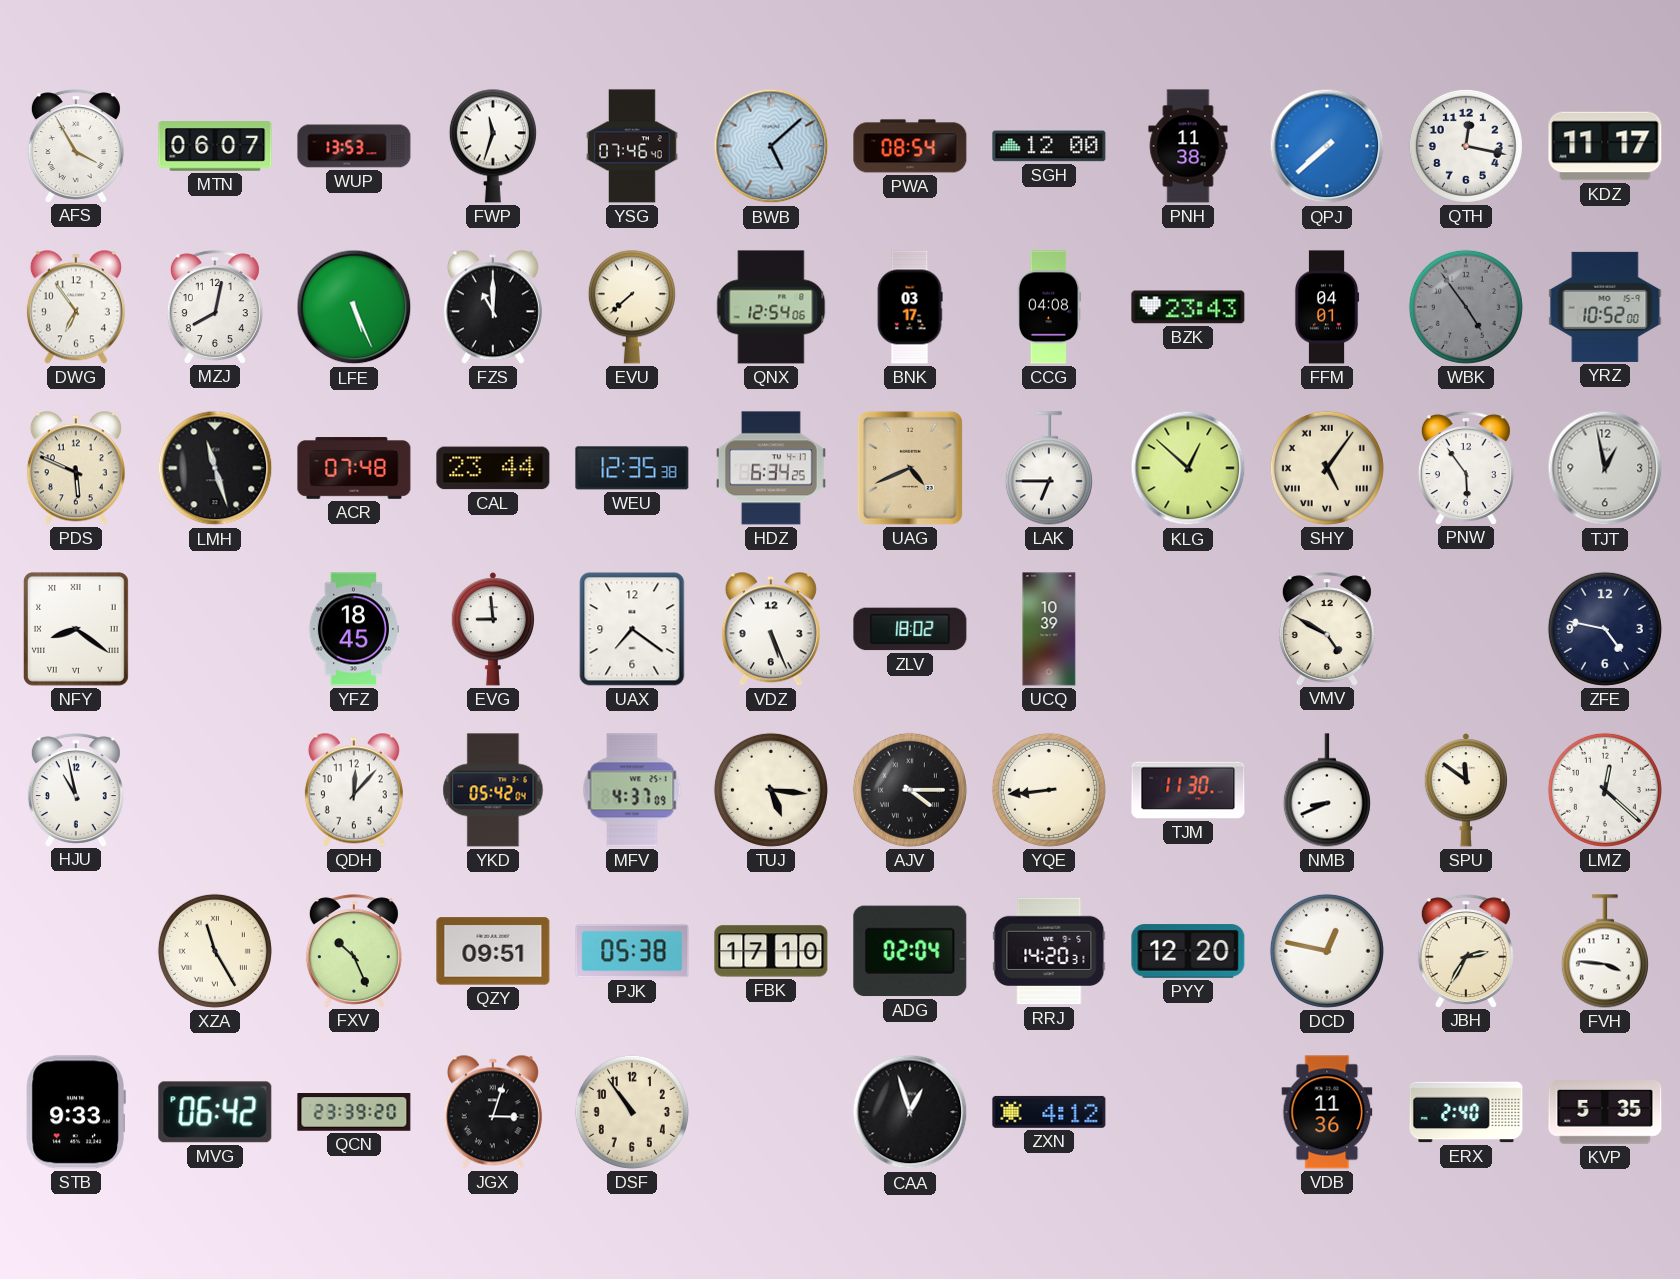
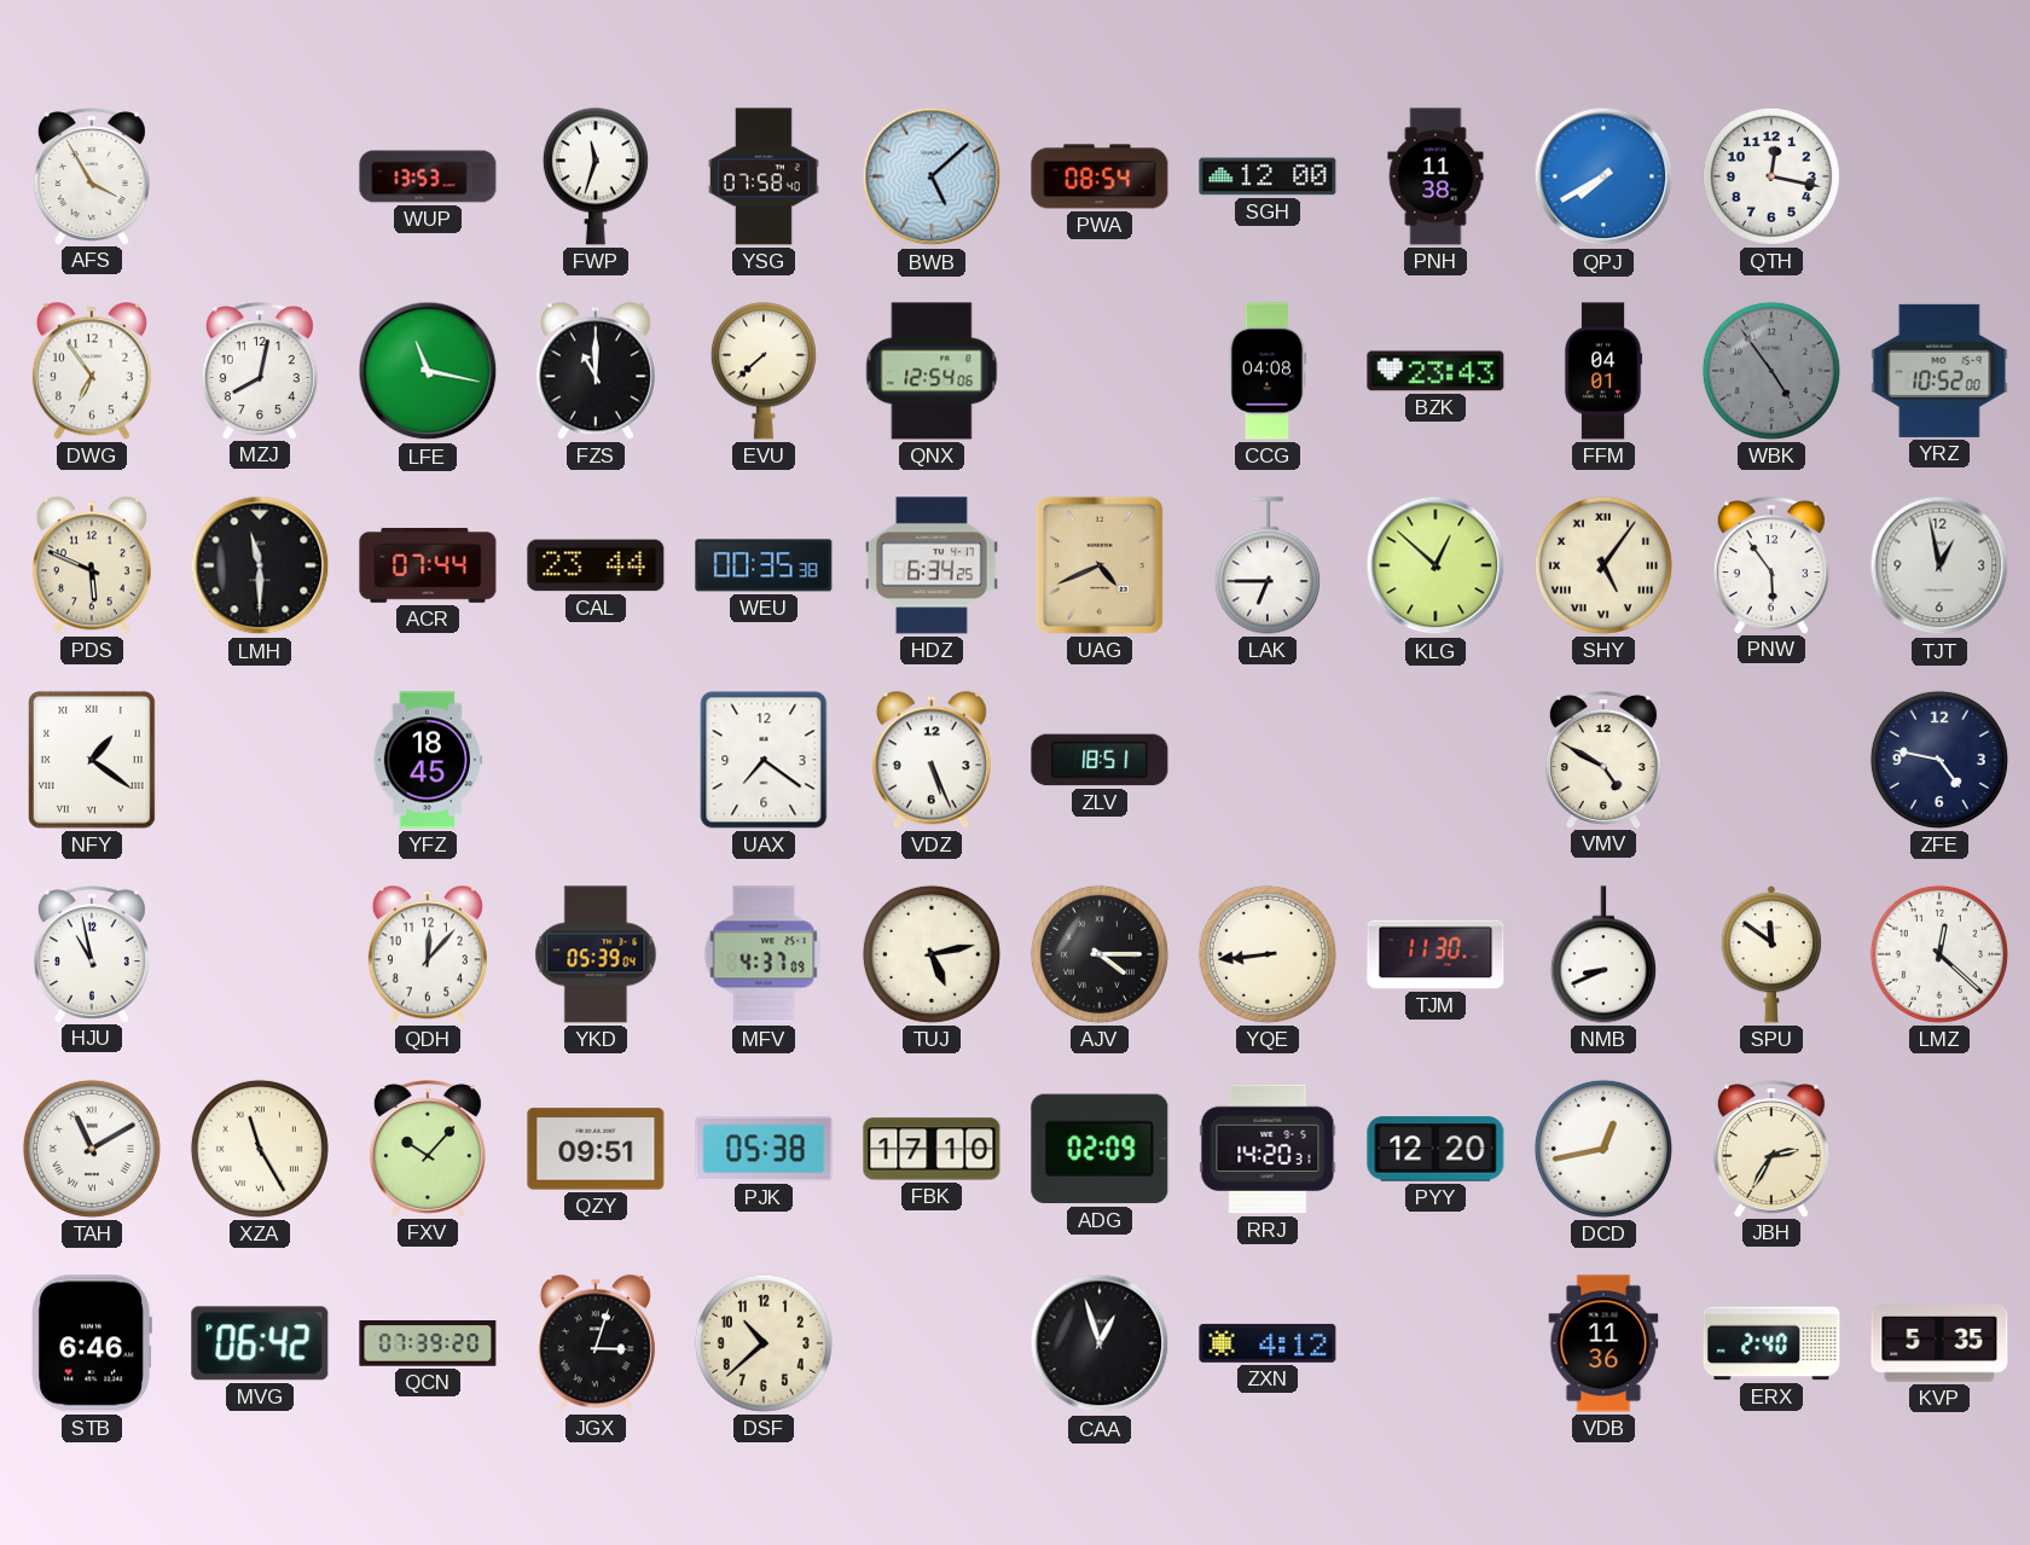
MTN: 06:07 -> none (215, 146)
YSG: 07:46 -> 07:58 (765, 176)
QPJ: 7:38 -> 7:40 (1603, 176)
KDZ: 11:17 -> none (1605, 146)
LFE: 5:26 -> 11:17 (428, 371)
BNK: 03:17 -> none (910, 307)
LMH: 11:27 -> 11:30 (260, 565)
ACR: 07:48 -> 07:44 (428, 565)
WEU: 12:35 -> 00:35 (764, 565)
NFY: 8:21 -> 1:21 (92, 760)
EVG: 8:59 -> none (492, 629)
ZLV: 18:02 -> 18:51 (1100, 760)
UCQ: 10:39 -> none (1049, 629)
YKD: 05:42 -> 05:39 (596, 954)
TUJ: 5:16 -> 5:13 (932, 954)
TAH: none -> 11:10 (92, 1149)
FXV: 10:26 -> 10:07 (428, 1149)
ADG: 02:04 -> 02:09 (1100, 1149)
DCD: 12:47 -> 12:43 (1603, 1149)
FVH: 3:46 -> none (1605, 951)
STB: 9:33 -> 6:46 (92, 1343)
QCN: 23:39 -> 07:39 (428, 1343)
DSF: 10:54 -> 10:38 (764, 1343)
